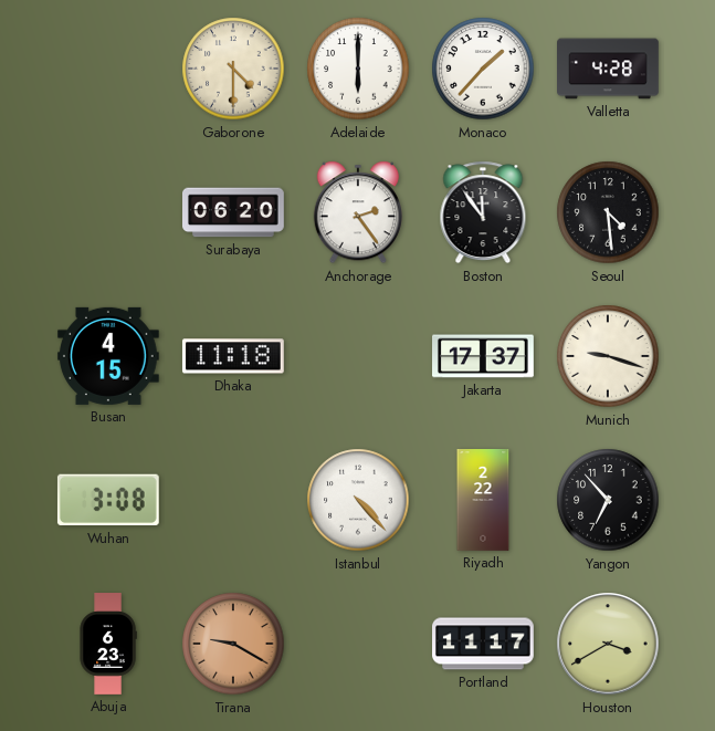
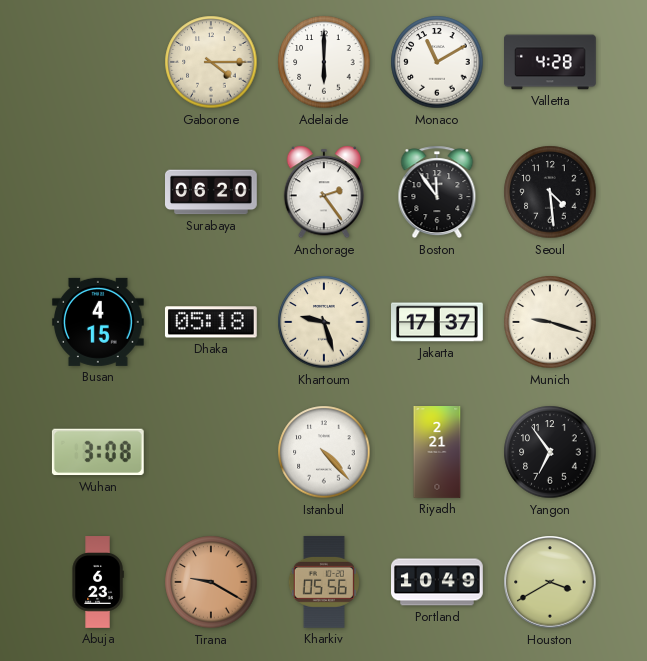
Gaborone: 4:30 -> 4:15 (211, 62)
Monaco: 1:37 -> 11:10 (437, 62)
Dhaka: 11:18 -> 05:18 (211, 322)
Khartoum: none -> 9:27 (324, 322)
Riyadh: 2:22 -> 2:21 (437, 452)
Yangon: 6:53 -> 6:54 (550, 452)
Kharkiv: none -> 05:56 (324, 582)
Portland: 11:17 -> 10:49 (438, 582)
